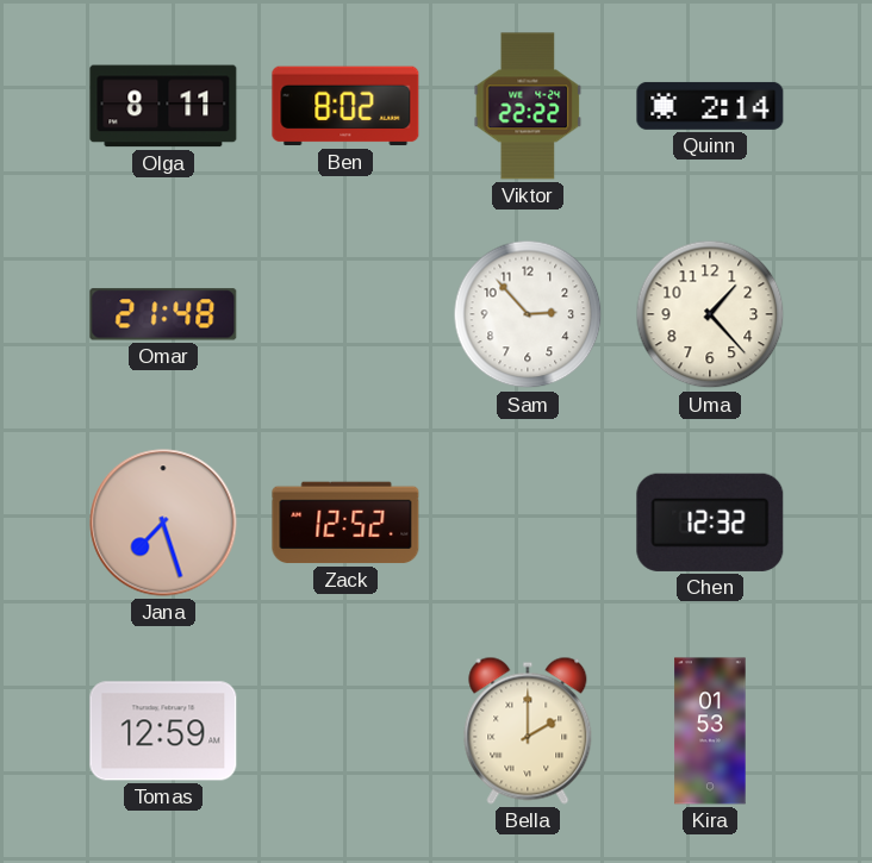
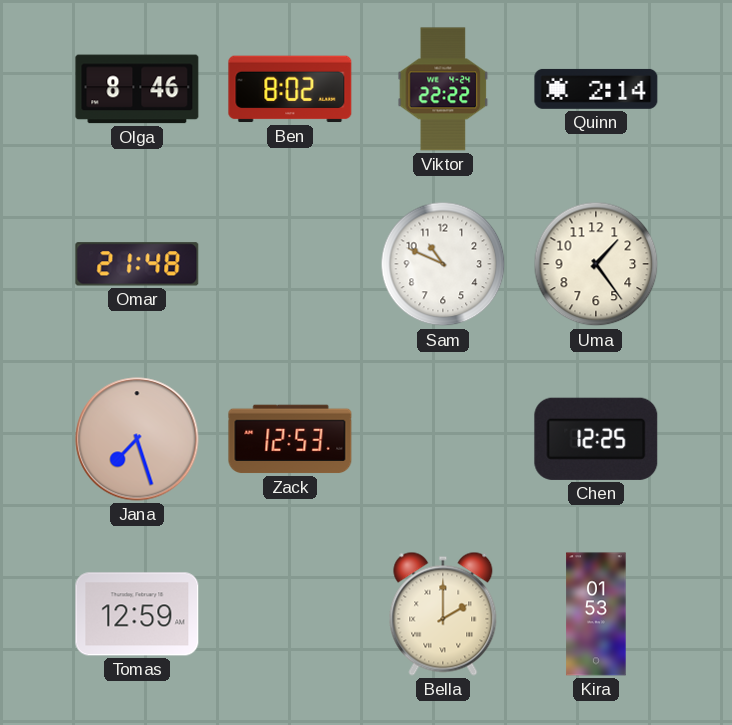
Olga: 8:11 -> 8:46 (137, 89)
Sam: 2:53 -> 10:49 (443, 264)
Uma: 1:23 -> 1:24 (596, 264)
Zack: 12:52 -> 12:53 (290, 439)
Chen: 12:32 -> 12:25 (596, 439)
